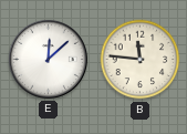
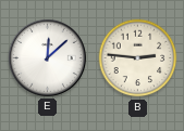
B: 11:46 -> 2:46 (138, 58)
